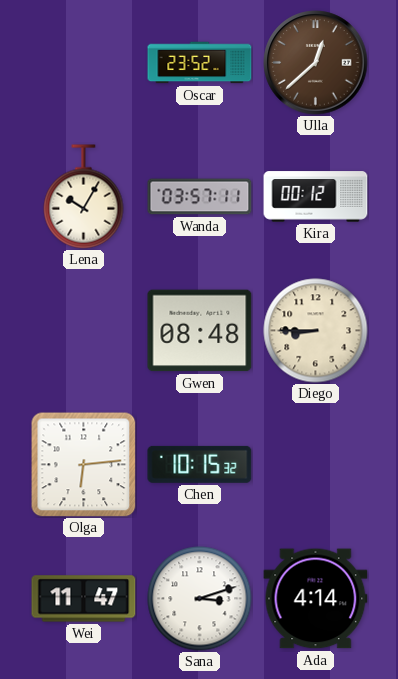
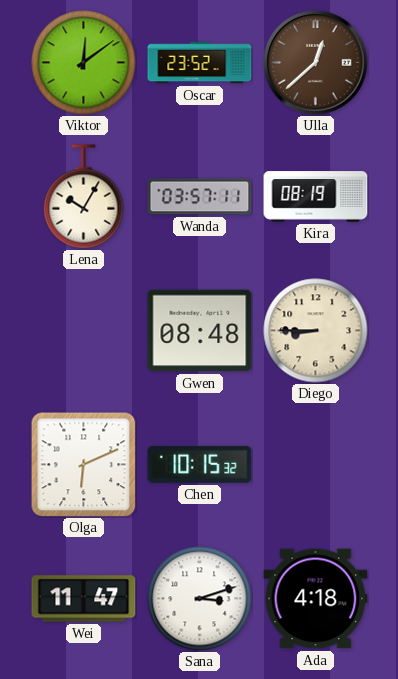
Viktor: none -> 12:09 (84, 63)
Kira: 00:12 -> 08:19 (316, 197)
Olga: 6:14 -> 6:11 (83, 464)
Ada: 4:14 -> 4:18 (316, 599)
